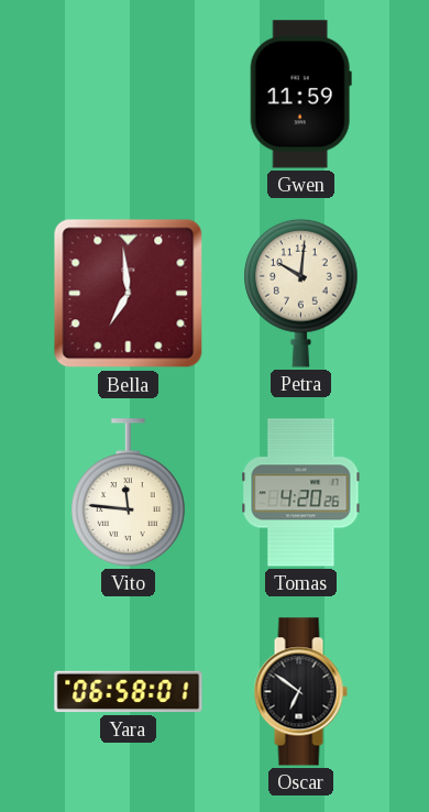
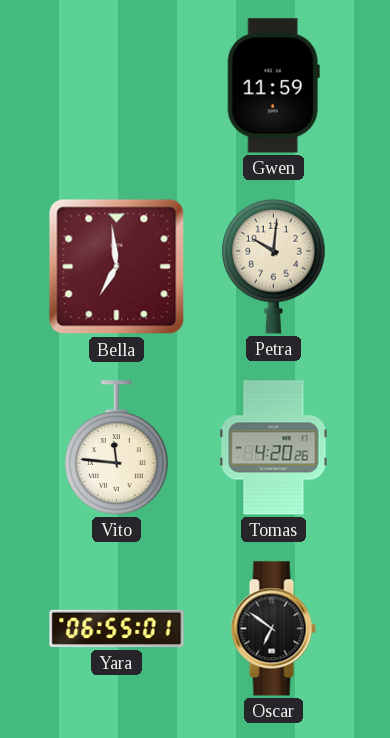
Yara: 06:58 -> 06:55 (117, 629)
